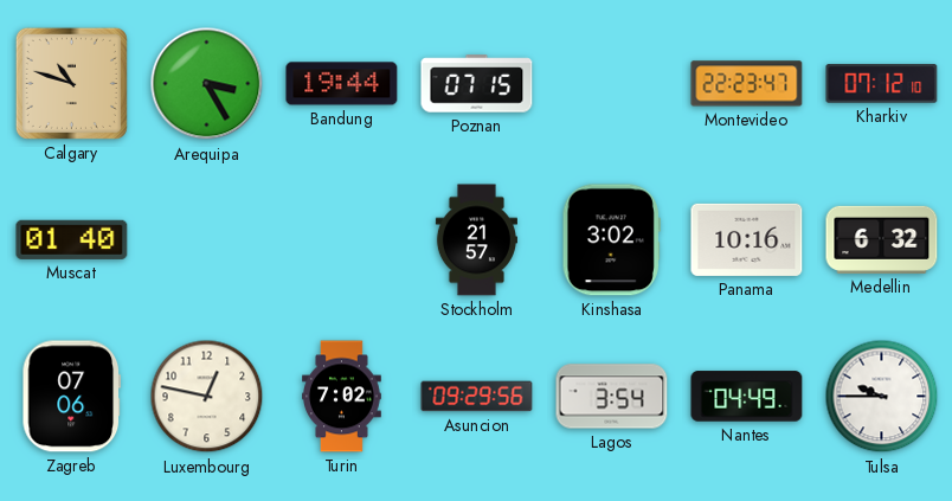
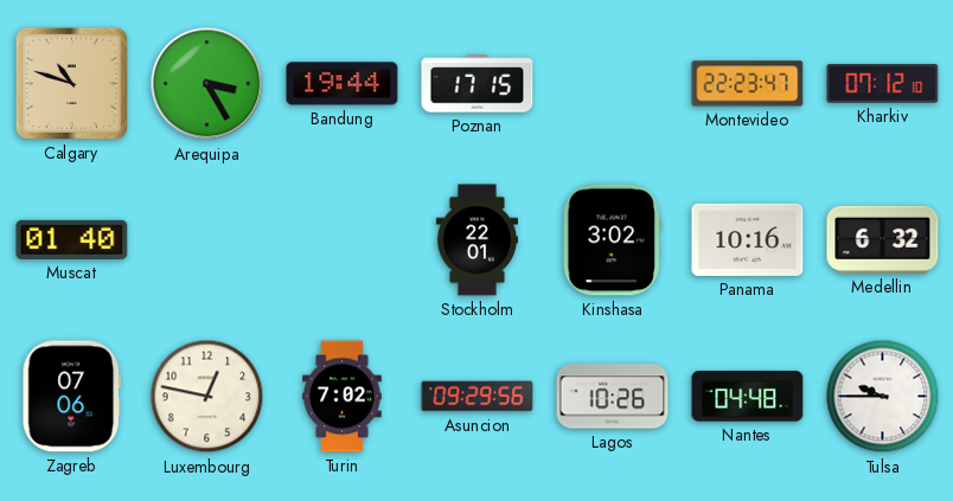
Poznan: 07:15 -> 17:15 (478, 84)
Stockholm: 21:57 -> 22:01 (476, 240)
Lagos: 3:54 -> 10:26 (613, 397)
Nantes: 04:49 -> 04:48 (748, 397)
